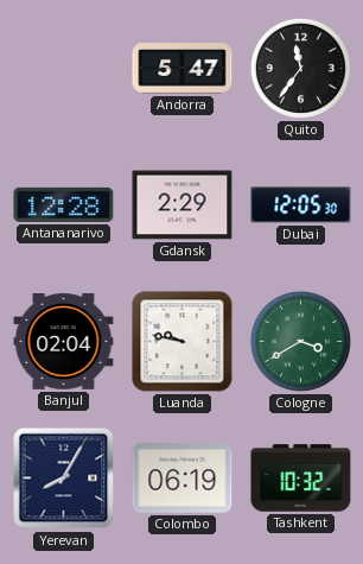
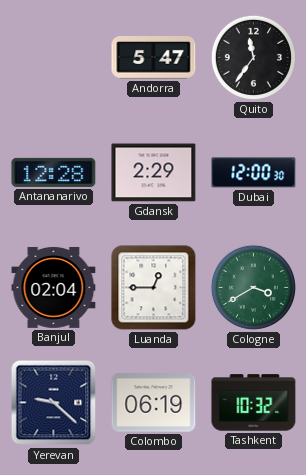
Dubai: 12:05 -> 12:00 (254, 173)
Luanda: 9:47 -> 12:45 (154, 288)
Yerevan: 8:05 -> 9:22 (54, 403)
